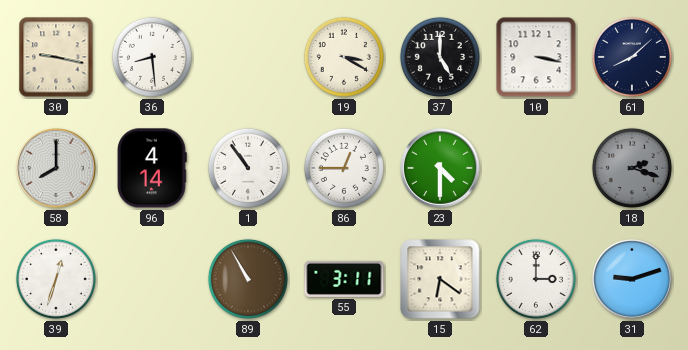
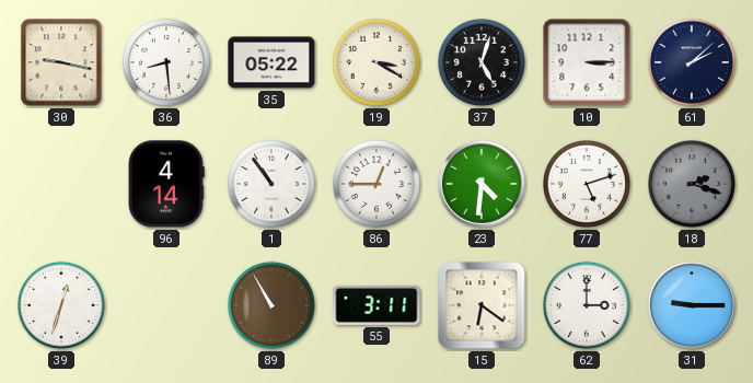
35: none -> 05:22 (271, 62)
37: 5:00 -> 5:03 (482, 62)
10: 3:17 -> 3:15 (587, 62)
61: 8:08 -> 2:08 (692, 62)
58: 8:00 -> none (57, 169)
23: 4:30 -> 4:31 (483, 185)
77: none -> 5:12 (587, 184)
31: 9:12 -> 9:15 (693, 306)
